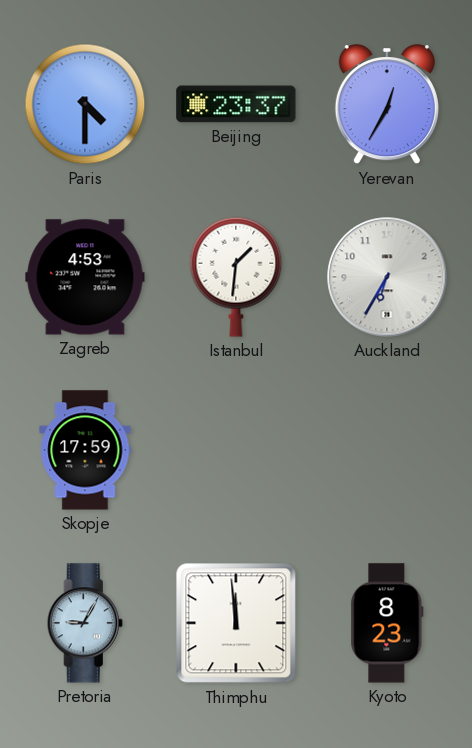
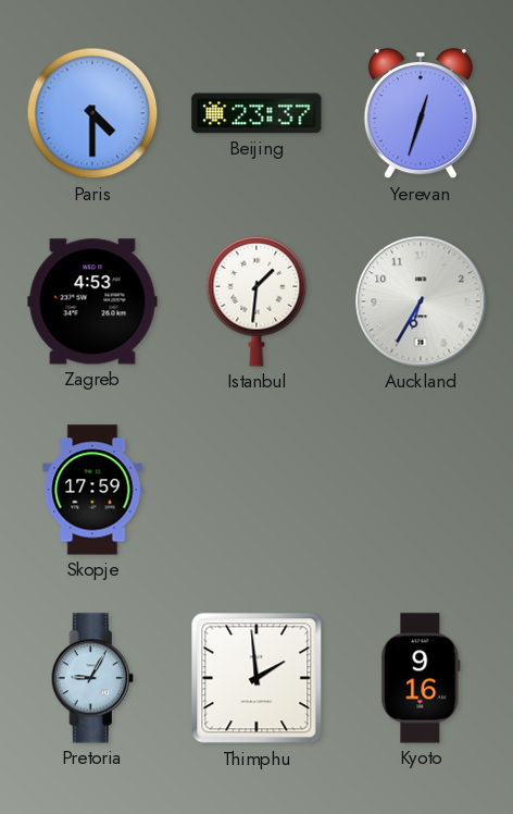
Yerevan: 12:35 -> 12:33 (421, 114)
Thimphu: 11:59 -> 1:59 (256, 678)
Kyoto: 8:23 -> 9:16 (421, 678)
